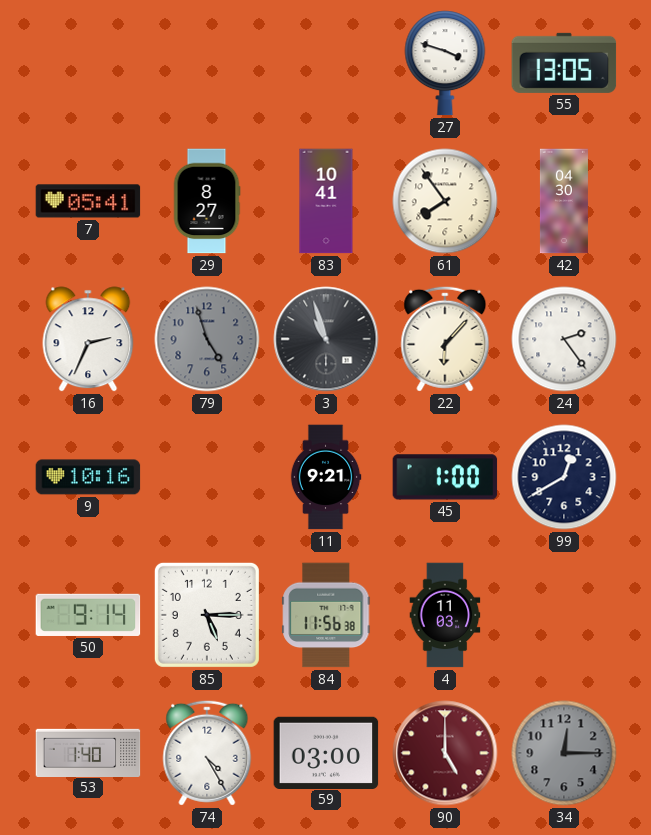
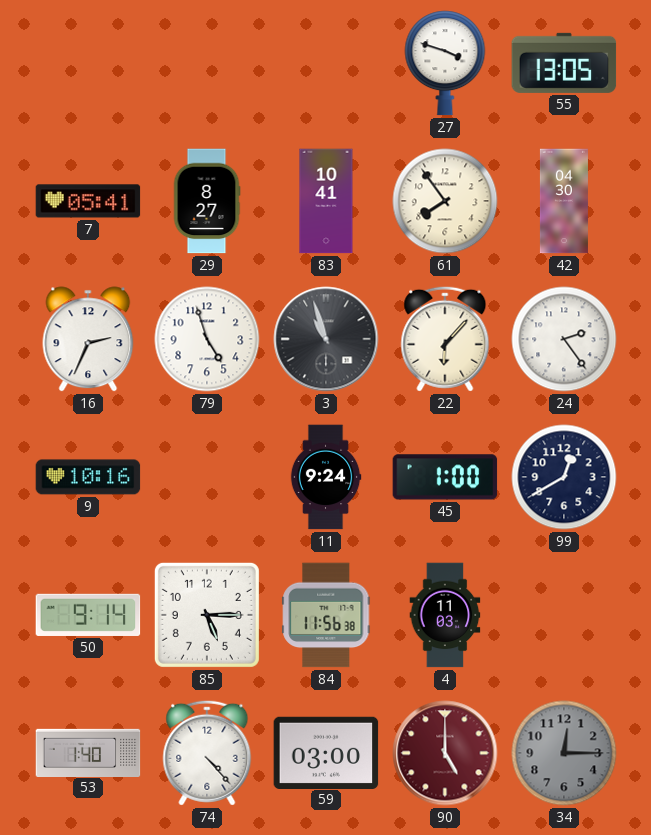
79 dial: grey -> white (207, 339)
11: 9:21 -> 9:24 (326, 477)
74: 4:25 -> 4:23 (207, 753)
